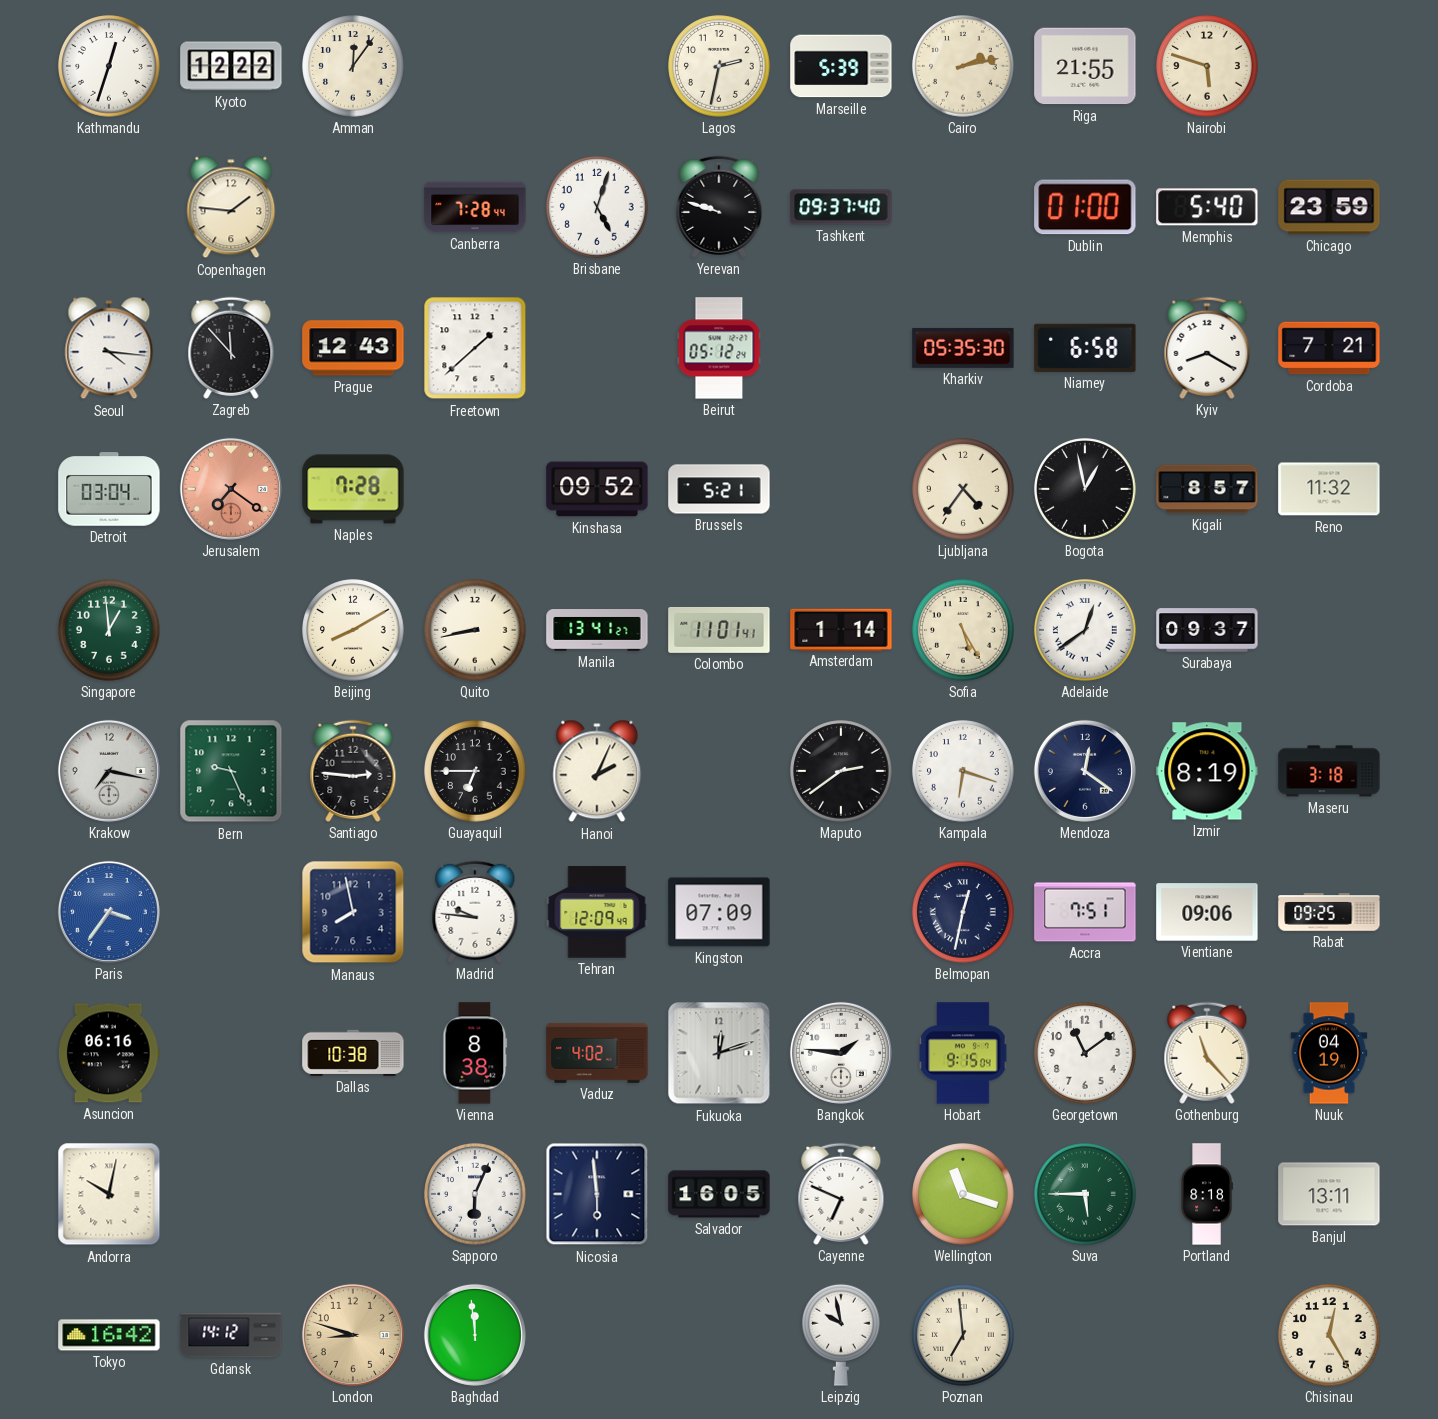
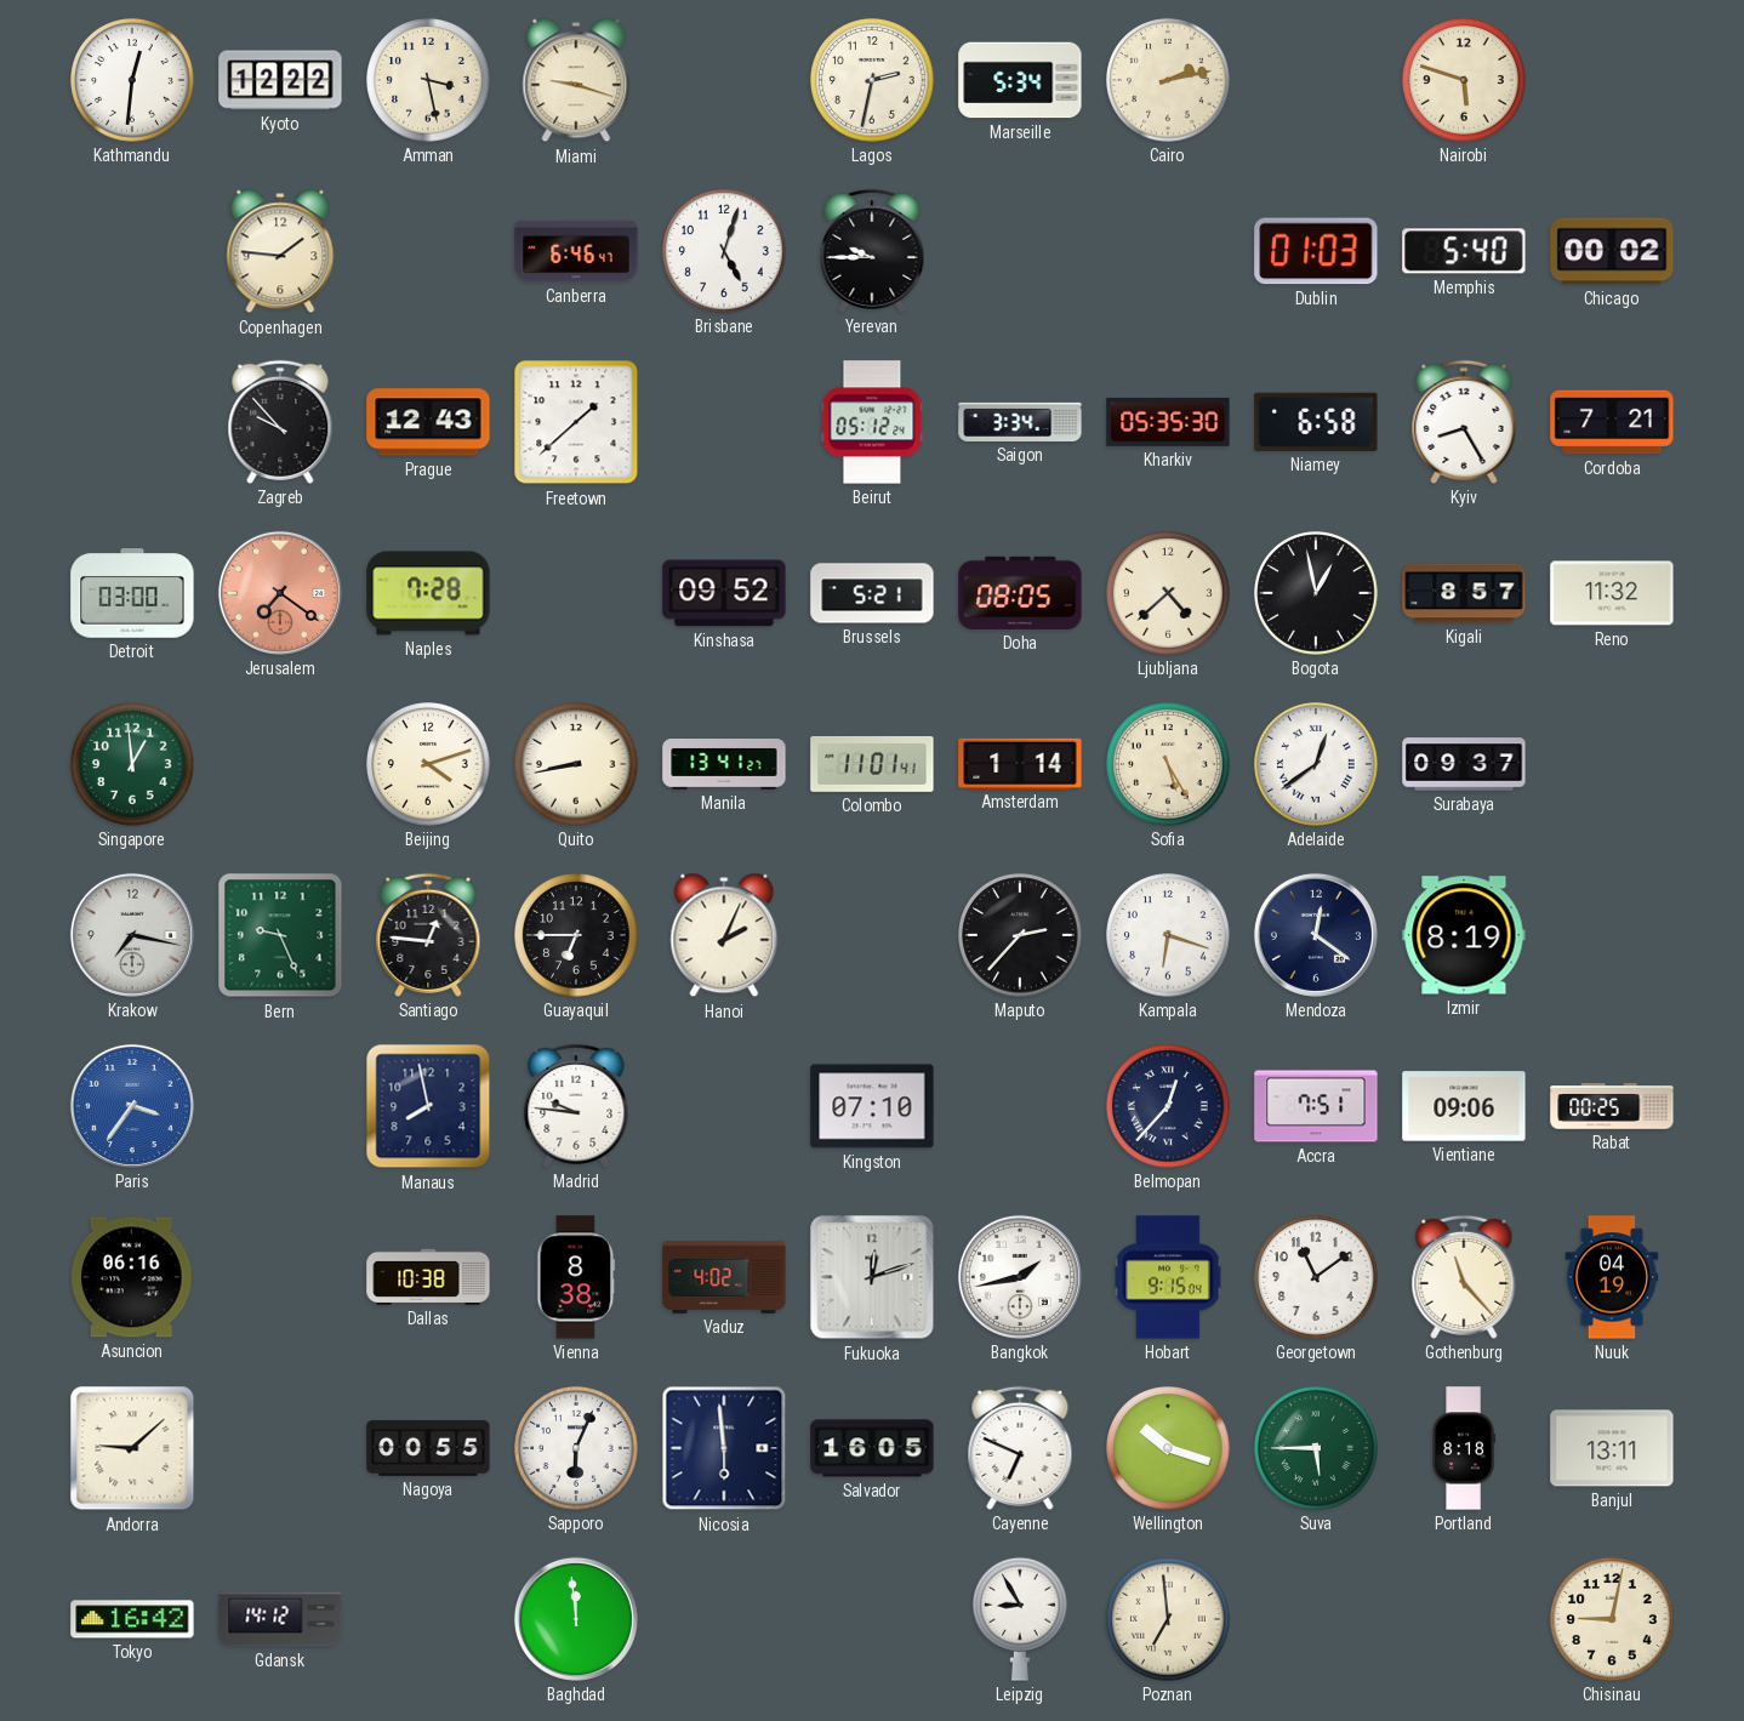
Kathmandu: 12:33 -> 12:31 (132, 80)
Amman: 12:06 -> 3:28 (428, 80)
Miami: none -> 9:18 (576, 80)
Marseille: 5:39 -> 5:34 (1020, 80)
Riga: 21:55 -> none (1085, 66)
Canberra: 7:28 -> 6:46 (576, 251)
Yerevan: 9:48 -> 9:45 (872, 251)
Tashkent: 09:37 -> none (841, 207)
Dublin: 01:00 -> 01:03 (1316, 251)
Chicago: 23:59 -> 00:02 (1612, 251)
Seoul: 4:16 -> none (109, 348)
Zagreb: 11:53 -> 9:53 (280, 422)
Saigon: none -> 3:34 (1020, 422)
Kyiv: 8:20 -> 8:25 (1464, 422)
Detroit: 03:04 -> 03:00 (132, 593)
Doha: none -> 08:05 (1020, 593)
Ljubljana: 4:36 -> 4:38 (1168, 593)
Beijing: 8:10 -> 4:12 (428, 764)
Santiago: 2:46 -> 12:46 (428, 935)
Maputo: 2:39 -> 2:37 (1020, 935)
Maseru: 3:18 -> none (1329, 771)
Tehran: 12:09 -> none (597, 912)
Kingston: 07:09 -> 07:10 (872, 1106)
Belmopan: 12:32 -> 12:37 (1168, 1106)
Rabat: 09:25 -> 00:25 (1612, 1106)
Bangkok: 1:46 -> 1:43 (1020, 1277)
Andorra: 10:02 -> 9:08 (132, 1448)
Nagoya: none -> 00:55 (428, 1448)
Wellington: 11:18 -> 10:18 (1168, 1448)
London: 8:48 -> none (353, 1335)
Leipzig: 9:58 -> 8:55 (1021, 1619)
Chisinau: 12:25 -> 9:02 (1612, 1619)
